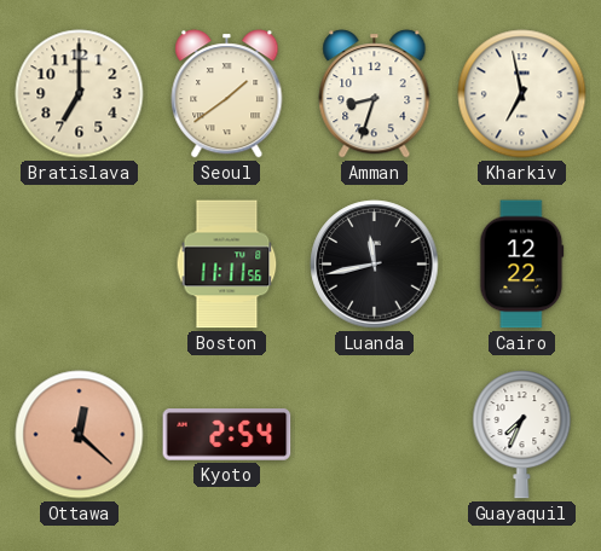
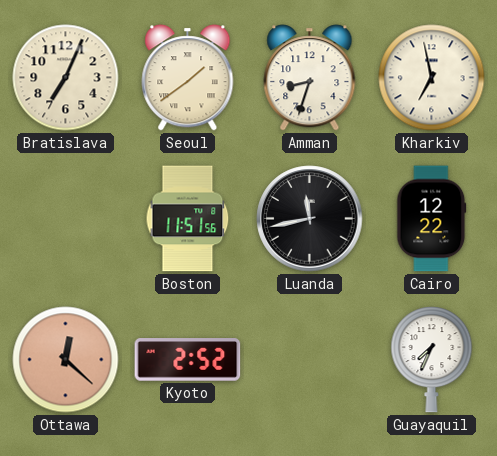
Bratislava: 7:00 -> 7:04 (66, 78)
Boston: 11:11 -> 11:51 (188, 219)
Kyoto: 2:54 -> 2:52 (188, 360)
